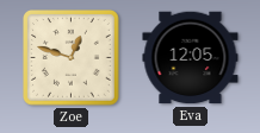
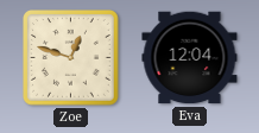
Eva: 12:05 -> 12:04 (190, 58)
